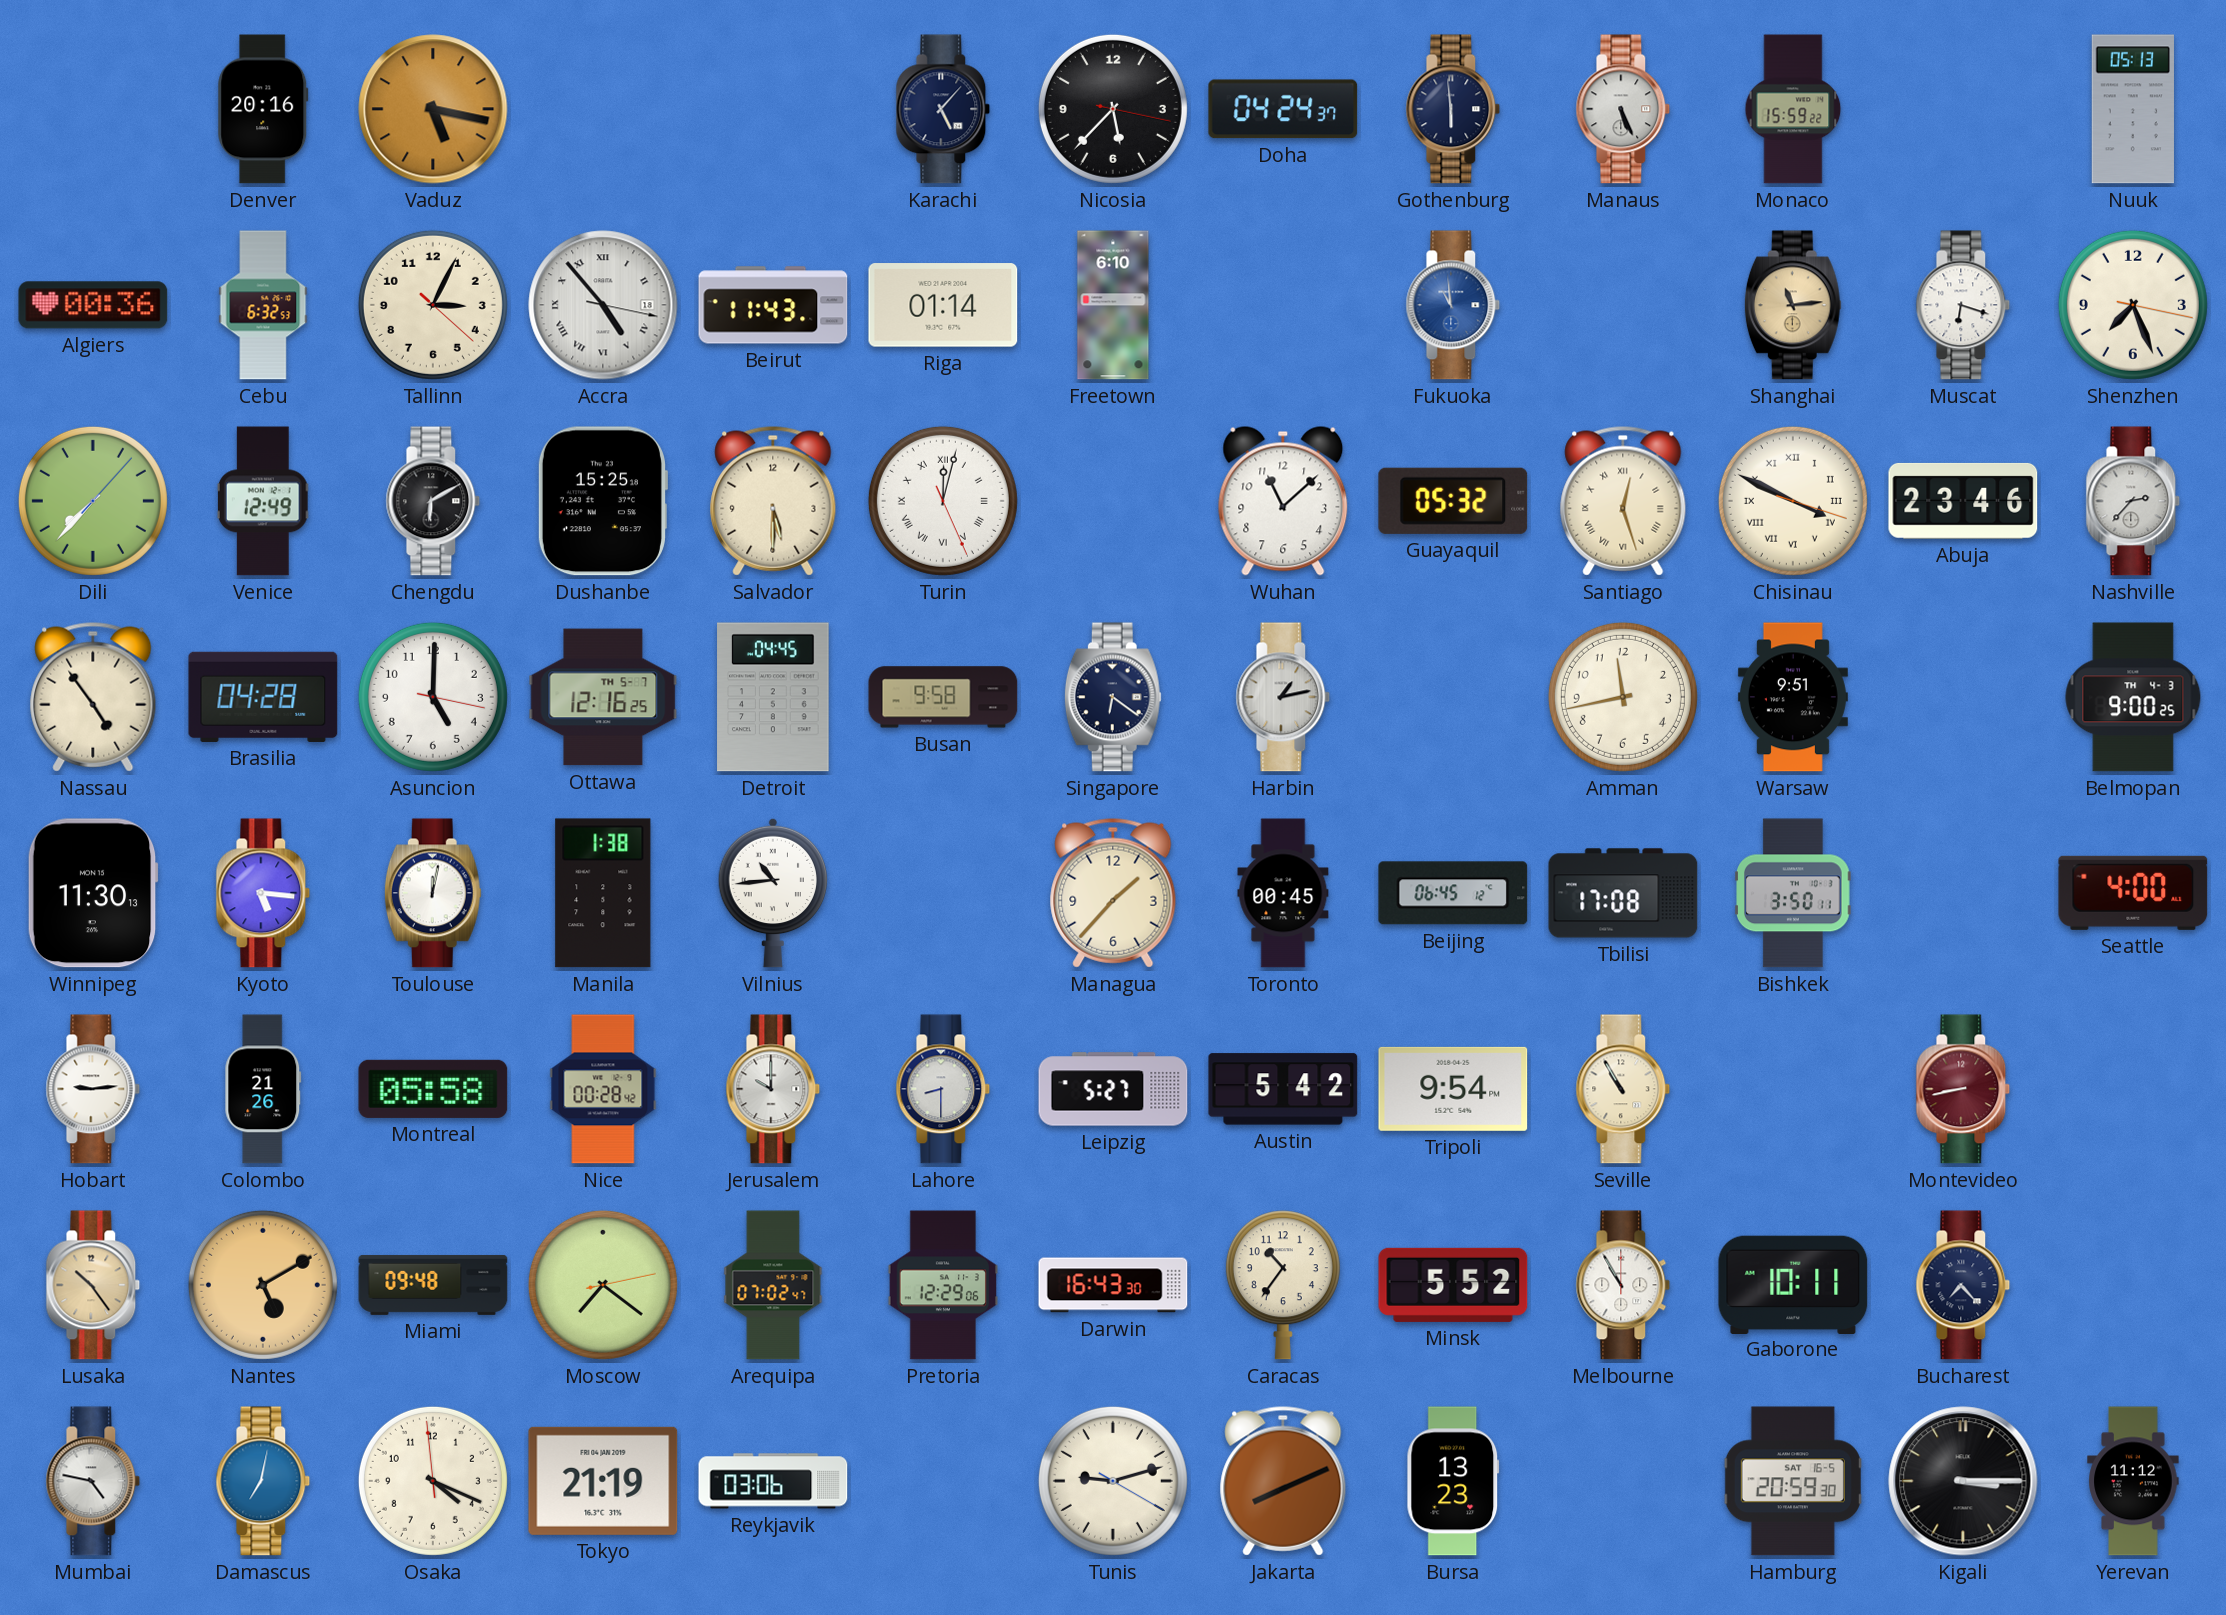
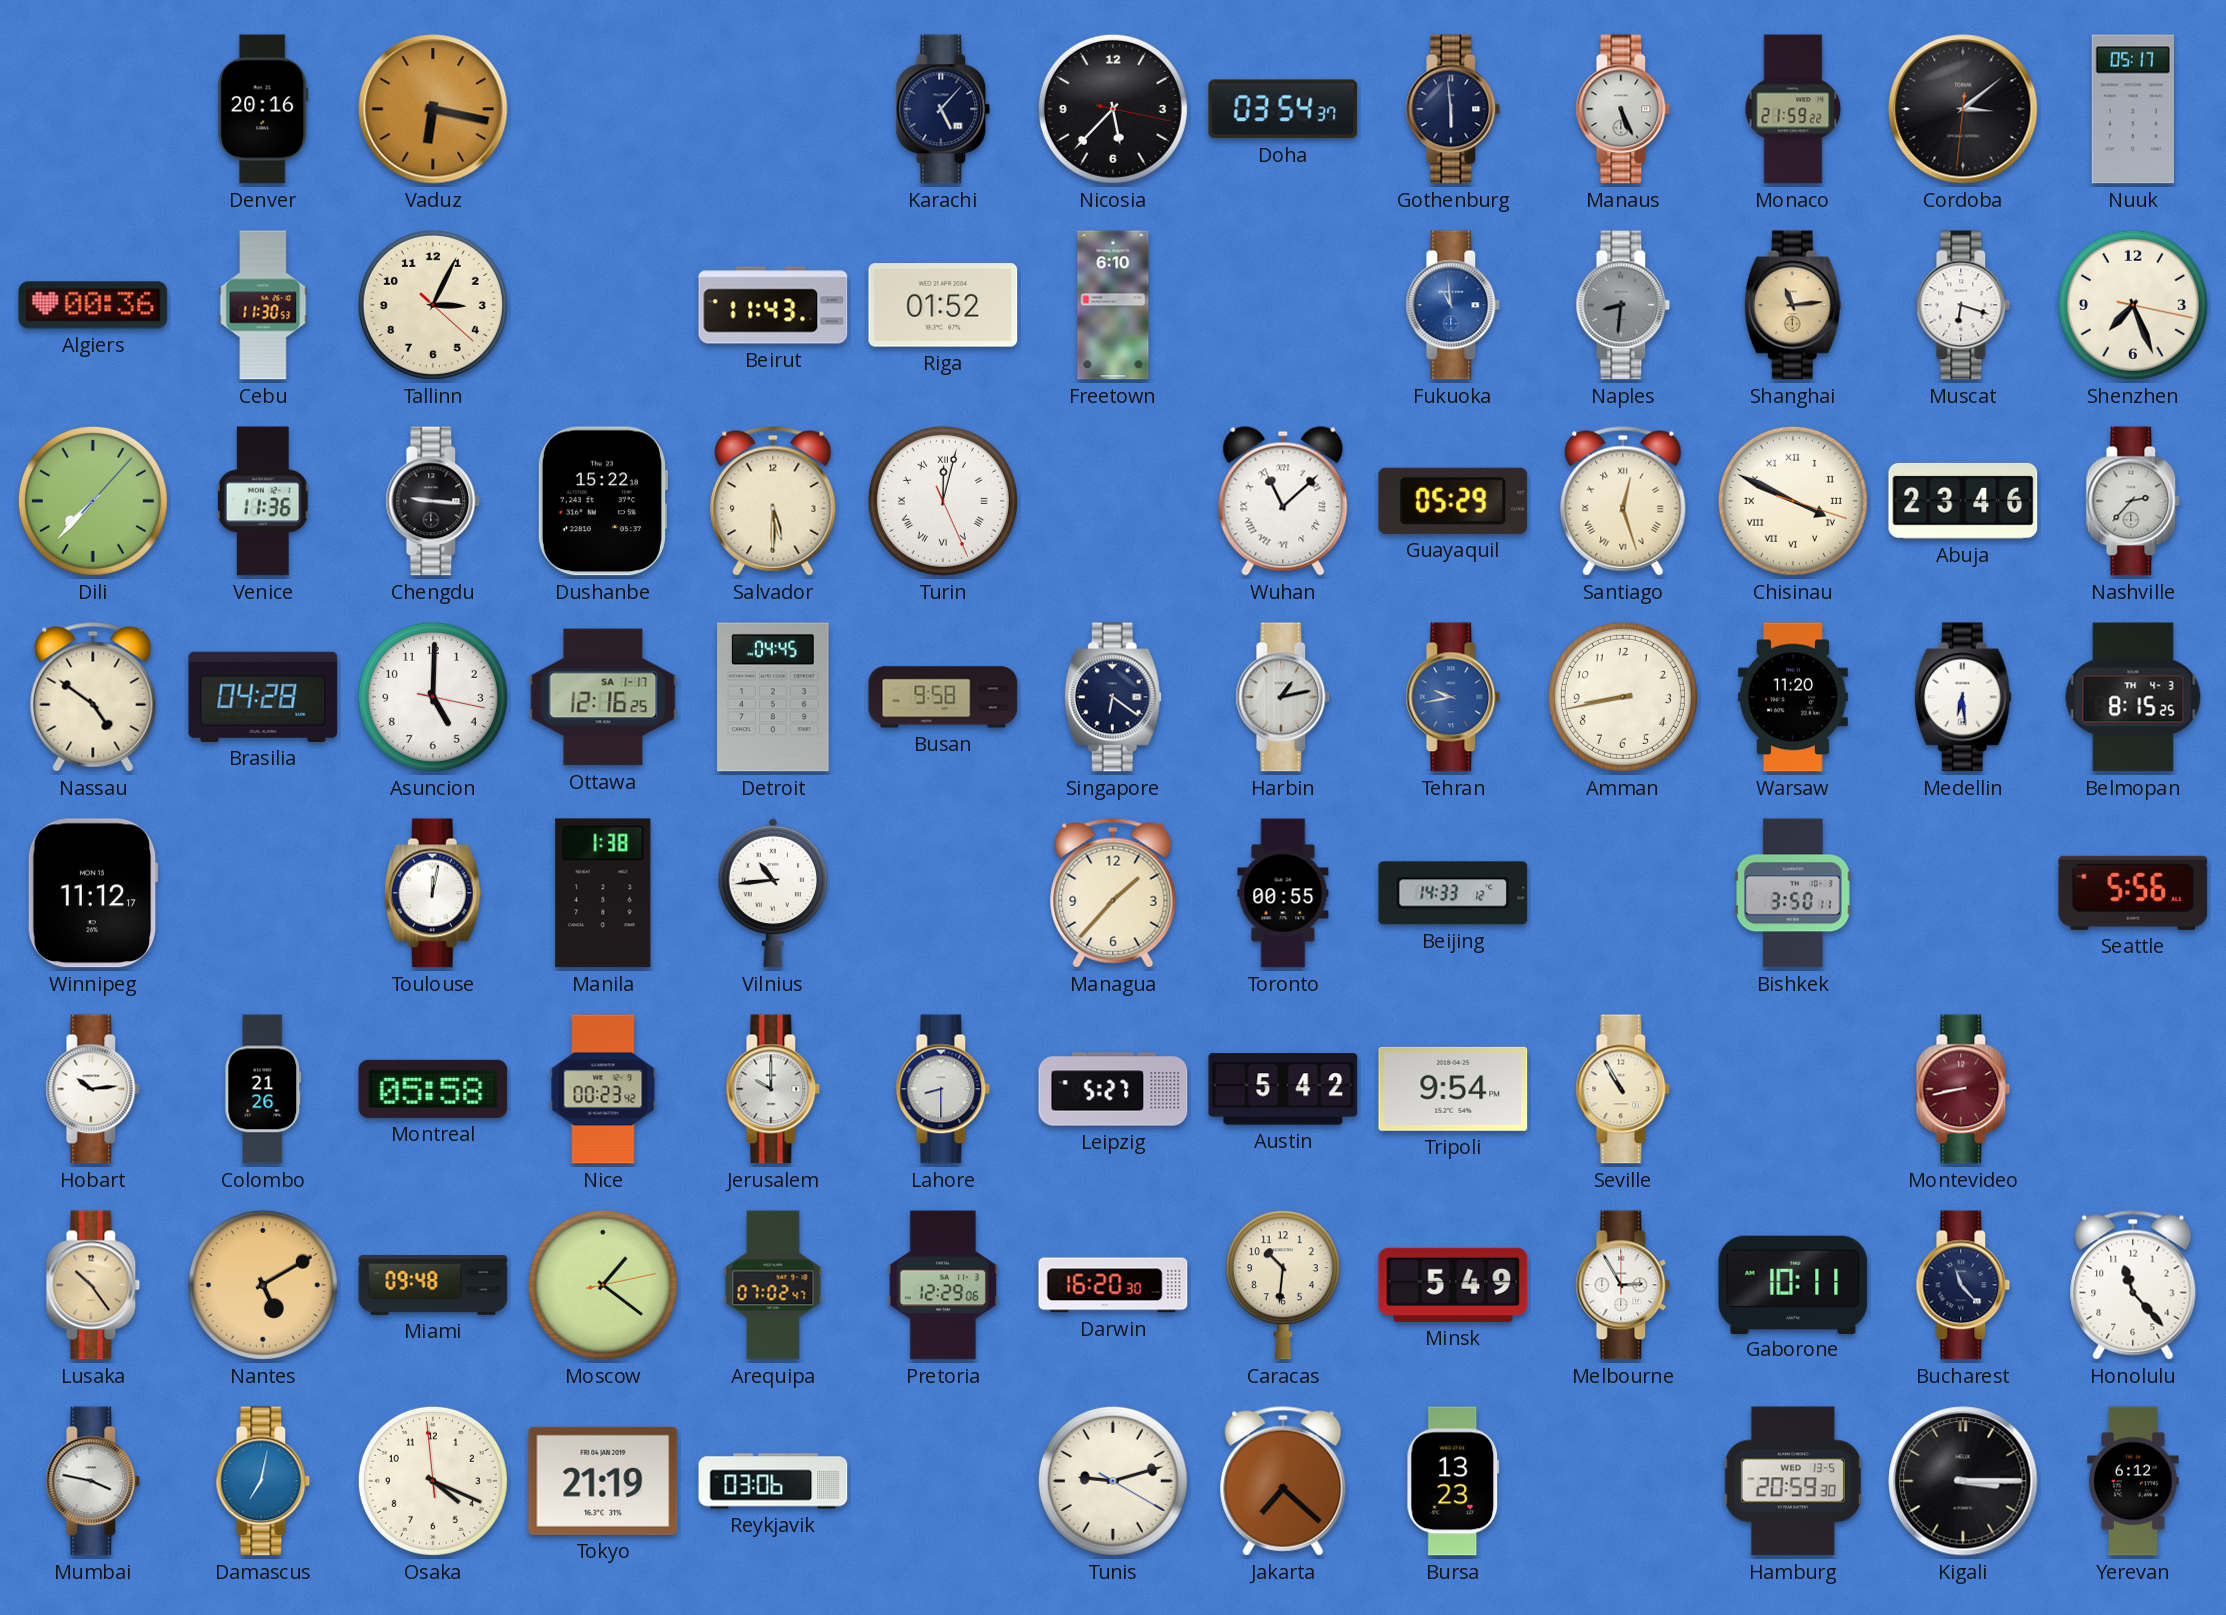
Vaduz: 5:17 -> 6:17 (433, 109)
Doha: 04:24 -> 03:54 (1283, 109)
Monaco: 15:59 -> 21:59 (1793, 109)
Cordoba: none -> 3:08 (1963, 109)
Nuuk: 05:13 -> 05:17 (2133, 109)
Cebu: 6:32 -> 11:30 (263, 305)
Accra: 4:53 -> none (603, 305)
Riga: 01:14 -> 01:52 (943, 305)
Naples: none -> 8:31 (1623, 305)
Venice: 12:49 -> 11:36 (263, 501)
Chengdu: 6:10 -> 9:16 (433, 501)
Dushanbe: 15:25 -> 15:22 (602, 501)
Wuhan numerals: Arabic -> Roman (1283, 501)
Guayaquil: 05:32 -> 05:29 (1453, 501)
Nassau: 4:54 -> 4:51 (93, 697)
Ottawa date: TH 5-7 -> SA 1-17 (603, 697)
Tehran: none -> 9:43 (1453, 697)
Amman: 11:43 -> 8:43 (1623, 697)
Warsaw: 9:51 -> 11:20 (1793, 697)
Medellin: none -> 6:29 (1963, 697)
Belmopan: 9:00 -> 8:15 (2133, 697)
Winnipeg: 11:30 -> 11:12 (93, 893)
Kyoto: 5:16 -> none (263, 893)
Toronto: 00:45 -> 00:55 (1283, 893)
Beijing: 06:45 -> 14:33 (1453, 893)
Tbilisi: 17:08 -> none (1623, 893)
Seattle: 4:00 -> 5:56 (2133, 893)
Hobart: 9:14 -> 10:14 (93, 1089)
Nice: 00:28 -> 00:23 (603, 1089)
Moscow: 7:21 -> 1:21 (603, 1285)
Darwin: 16:43 -> 16:20 (1113, 1285)
Caracas: 10:36 -> 10:31 (1283, 1285)
Minsk: 5:52 -> 5:49 (1453, 1285)
Melbourne: 10:55 -> 2:55 (1623, 1285)
Bucharest: 7:23 -> 11:23 (1963, 1285)
Honolulu: none -> 11:23 (2133, 1285)
Mumbai: 4:47 -> 3:47 (93, 1481)
Jakarta: 8:11 -> 7:22 (1283, 1481)
Hamburg date: SAT 16-5 -> WED 13-5 (1793, 1481)
Yerevan: 11:12 -> 6:12 (2133, 1481)
